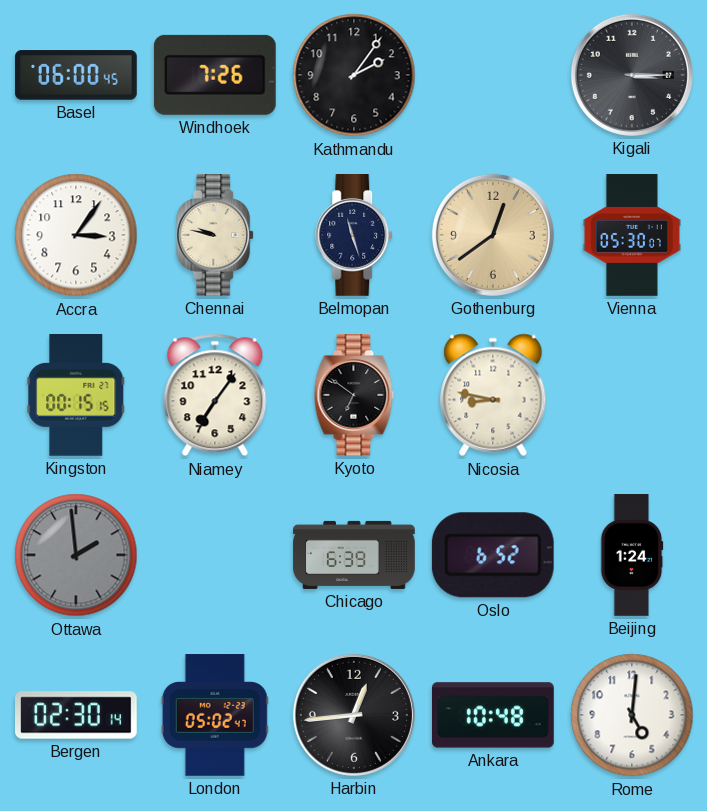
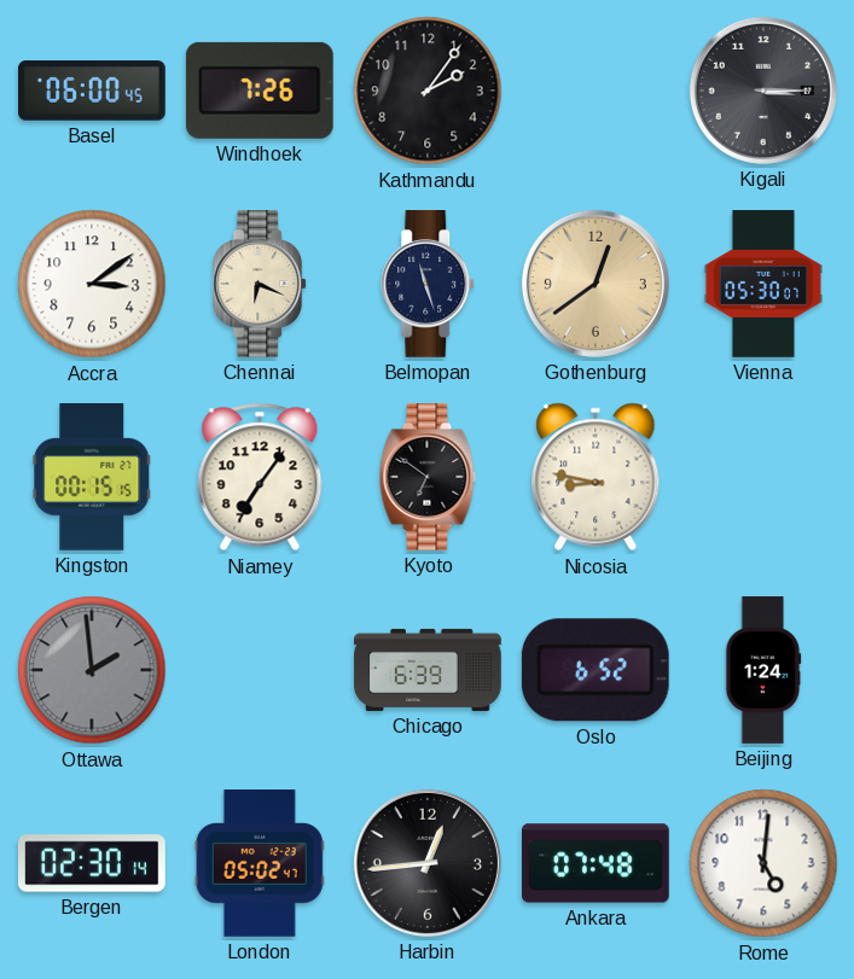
Accra: 3:06 -> 3:09 (92, 284)
Chennai: 9:47 -> 6:19 (261, 285)
Ankara: 10:48 -> 07:48 (597, 863)
